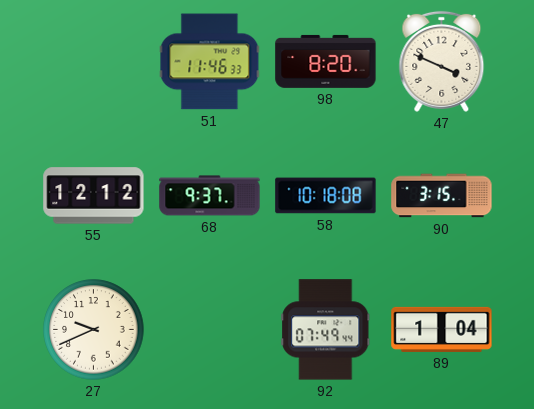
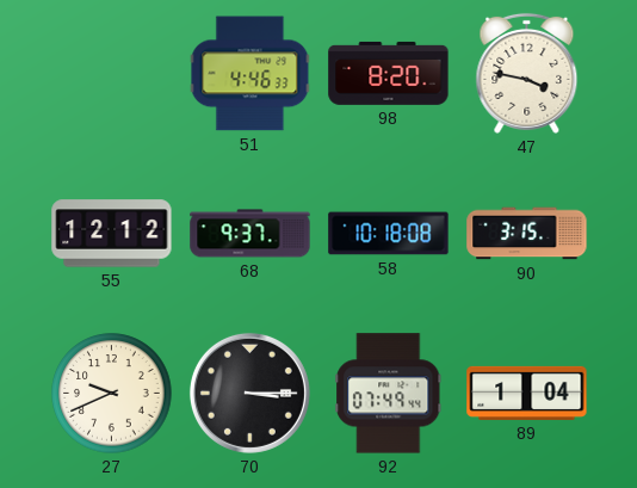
51: 11:46 -> 4:46 (251, 74)
47: 3:49 -> 3:47 (527, 73)
70: none -> 3:15 (249, 393)
